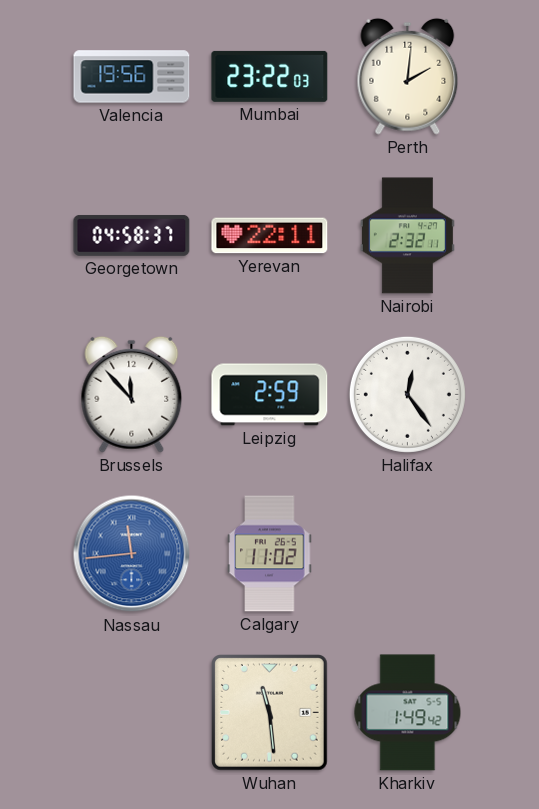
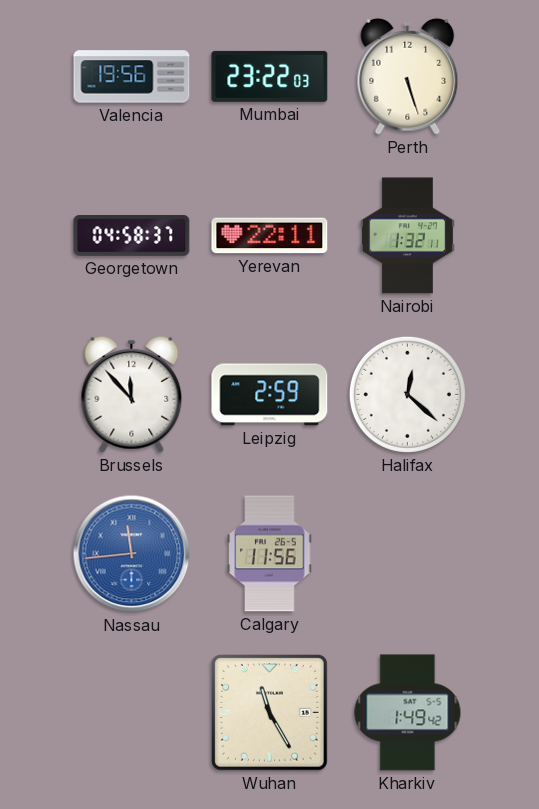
Perth: 2:01 -> 5:27 (408, 76)
Nairobi: 2:32 -> 1:32 (407, 236)
Halifax: 12:24 -> 12:22 (407, 394)
Calgary: 11:02 -> 11:56 (270, 554)
Wuhan: 11:29 -> 11:25 (270, 713)
